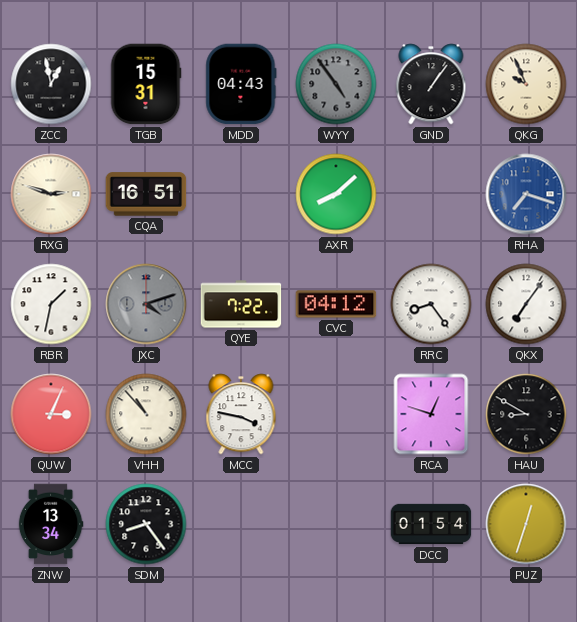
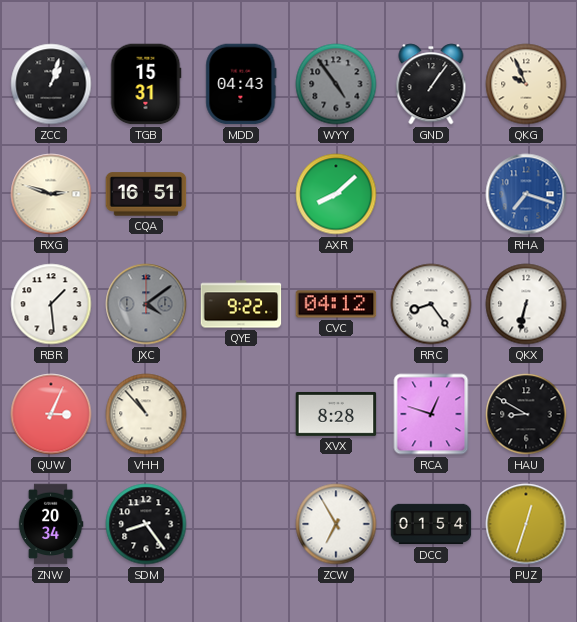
ZCC: 12:58 -> 1:03 (51, 84)
RBR: 1:32 -> 1:29 (51, 304)
JXC: 4:12 -> 4:09 (146, 304)
QYE: 7:22 -> 9:22 (241, 304)
QKX: 7:06 -> 6:32 (526, 304)
MCC: 3:47 -> none (241, 414)
XVX: none -> 8:28 (336, 414)
ZNW: 13:34 -> 20:34 (51, 524)
ZCW: none -> 6:55 (336, 524)
